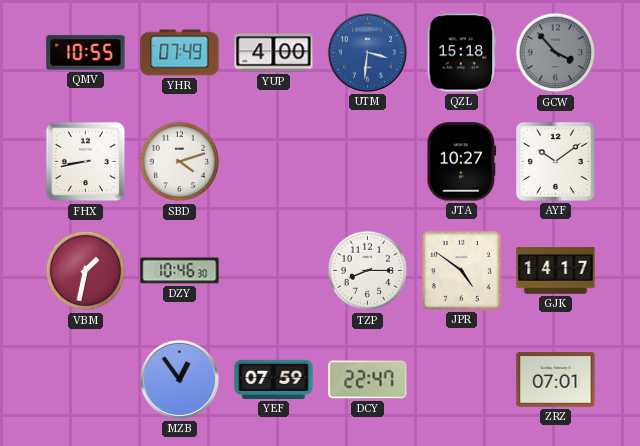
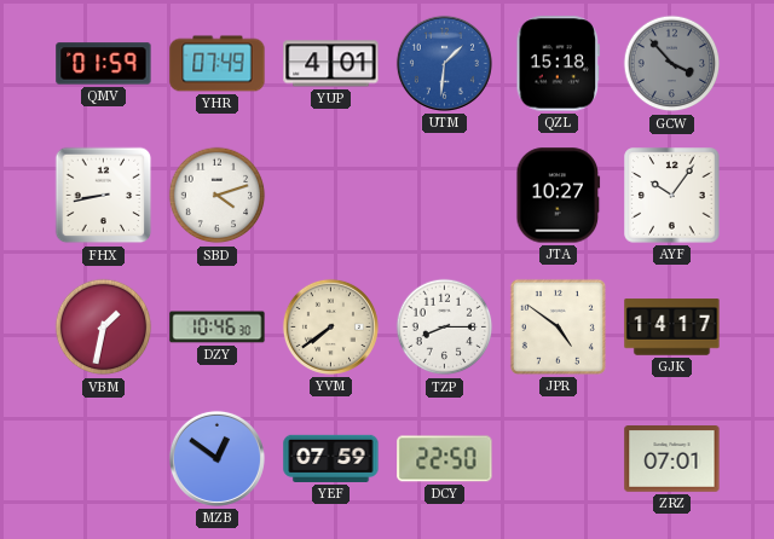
QMV: 10:55 -> 01:59 (104, 64)
YUP: 4:00 -> 4:01 (331, 64)
UTM: 3:31 -> 1:31 (444, 63)
AYF: 10:09 -> 10:06 (672, 196)
YVM: none -> 7:39 (330, 326)
MZB: 12:54 -> 12:51 (216, 458)
DCY: 22:47 -> 22:50 (445, 459)
